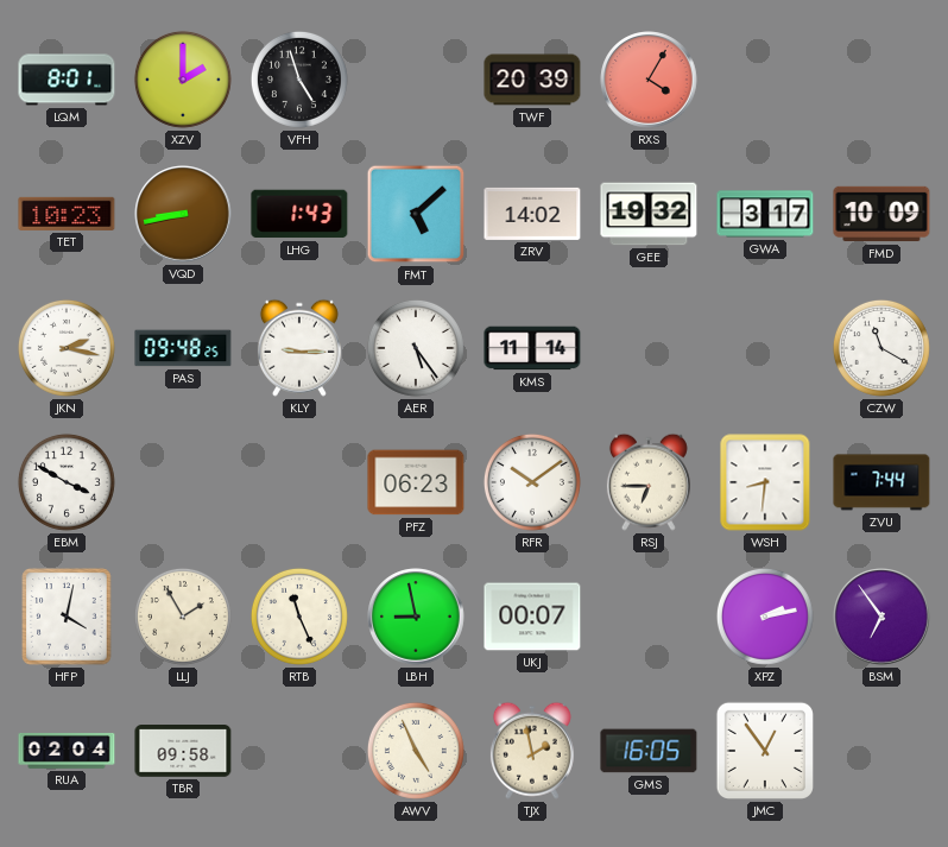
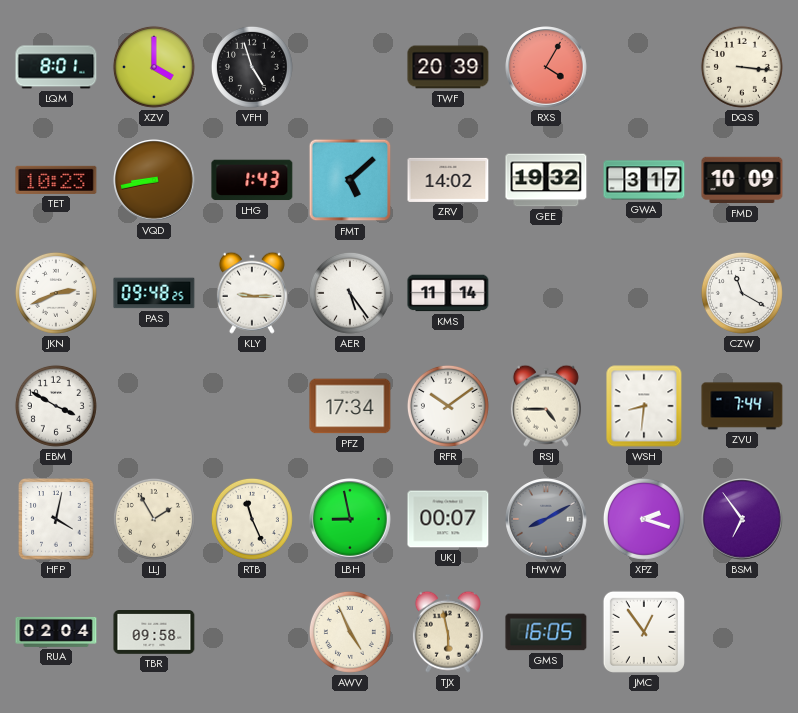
XZV: 2:00 -> 4:00 (154, 67)
DQS: none -> 3:16 (742, 67)
JKN: 2:17 -> 2:41 (56, 293)
PFZ: 06:23 -> 17:34 (350, 406)
RSJ: 6:45 -> 4:45 (546, 406)
HWW: none -> 8:10 (546, 519)
XPZ: 2:13 -> 2:18 (644, 519)
TJX: 1:58 -> 5:58 (448, 632)
